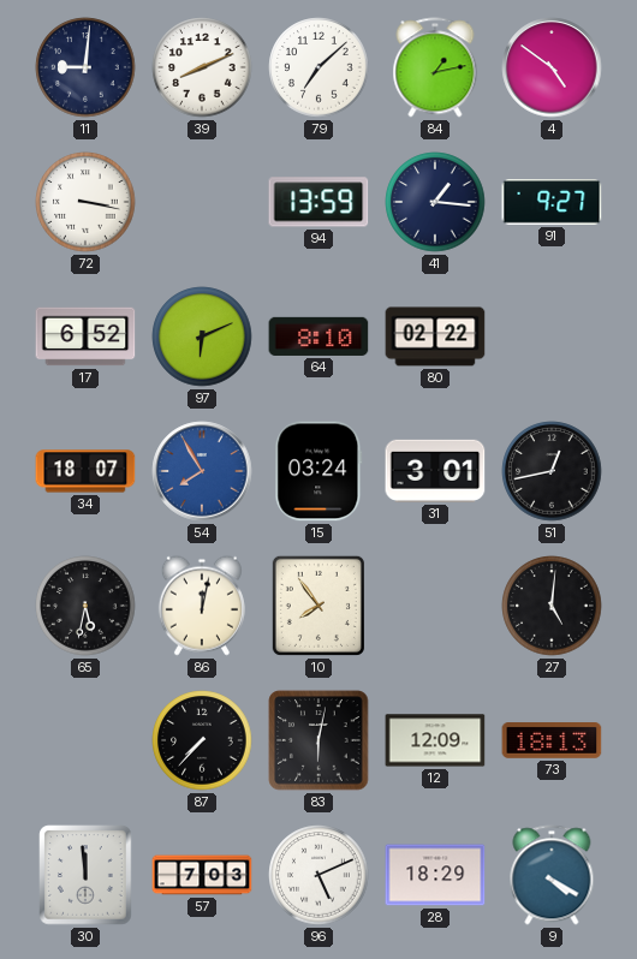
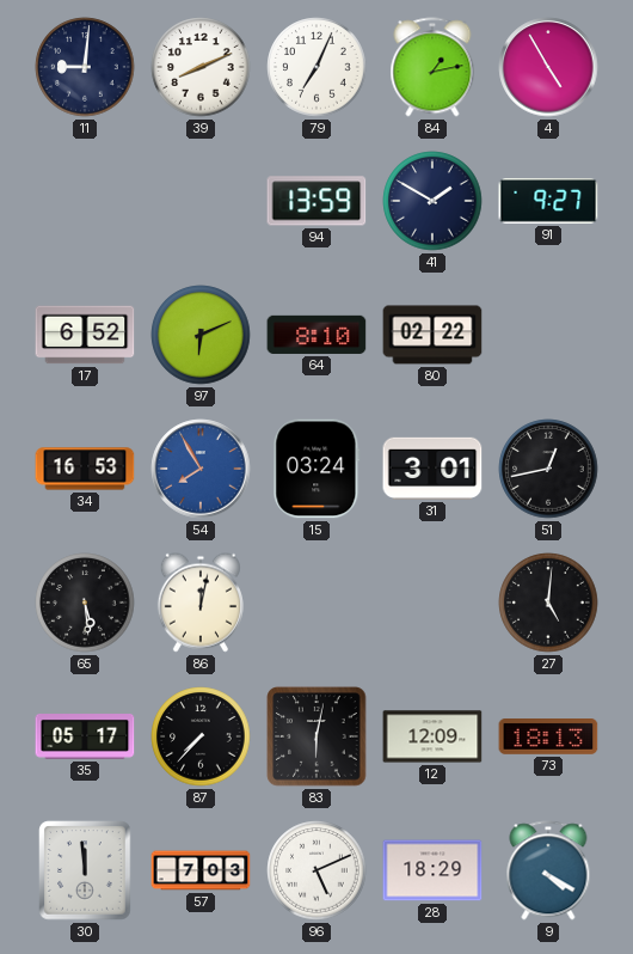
79: 7:08 -> 7:04 (316, 67)
4: 4:51 -> 4:55 (548, 67)
72: 3:17 -> none (85, 202)
41: 1:16 -> 1:50 (432, 201)
34: 18:07 -> 16:53 (85, 469)
65: 5:32 -> 5:29 (85, 603)
10: 7:54 -> none (318, 606)
35: none -> 05:17 (85, 738)
